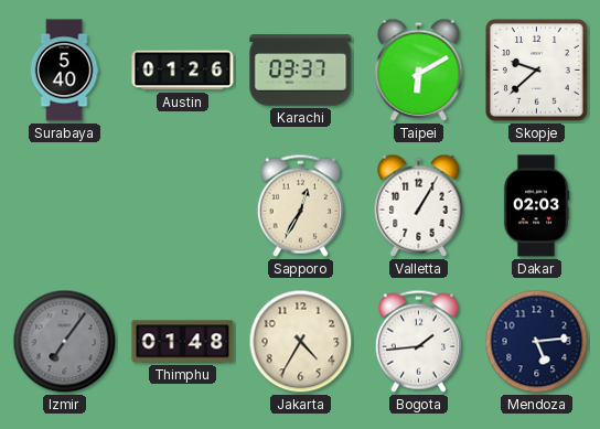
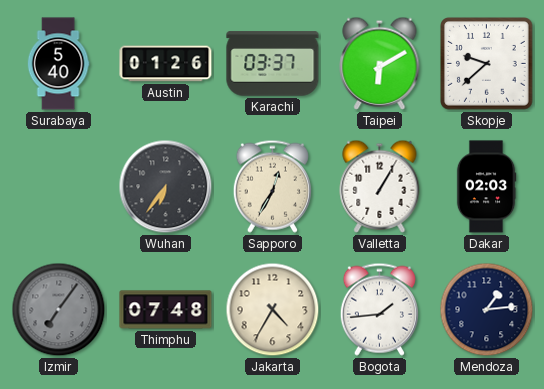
Wuhan: none -> 6:36 (166, 187)
Thimphu: 01:48 -> 07:48 (166, 310)
Mendoza: 5:14 -> 1:14 (487, 310)
